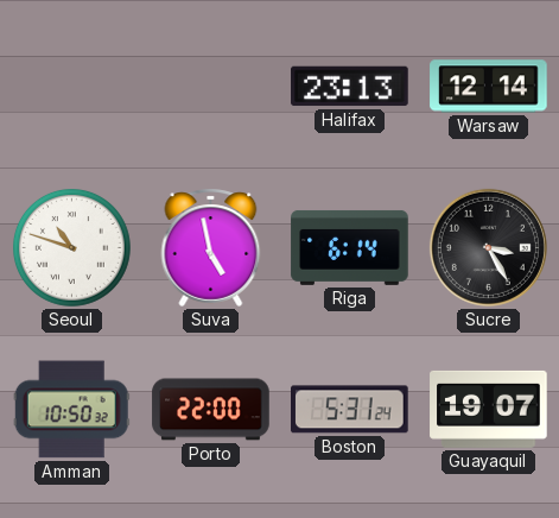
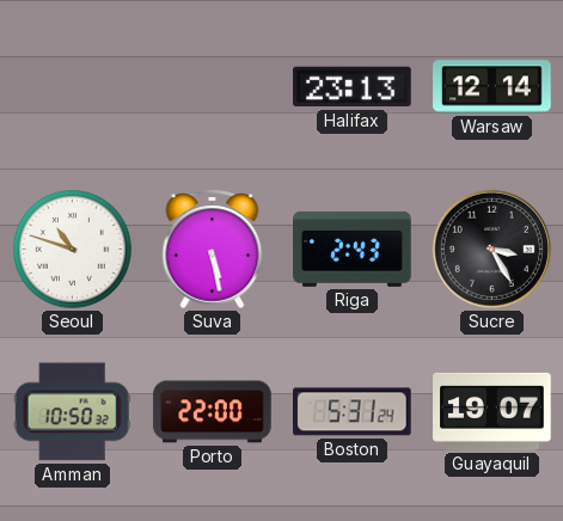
Suva: 4:58 -> 5:28 (213, 249)
Riga: 6:14 -> 2:43 (353, 249)
